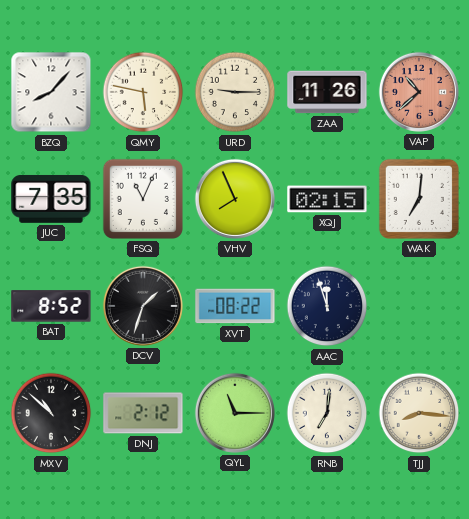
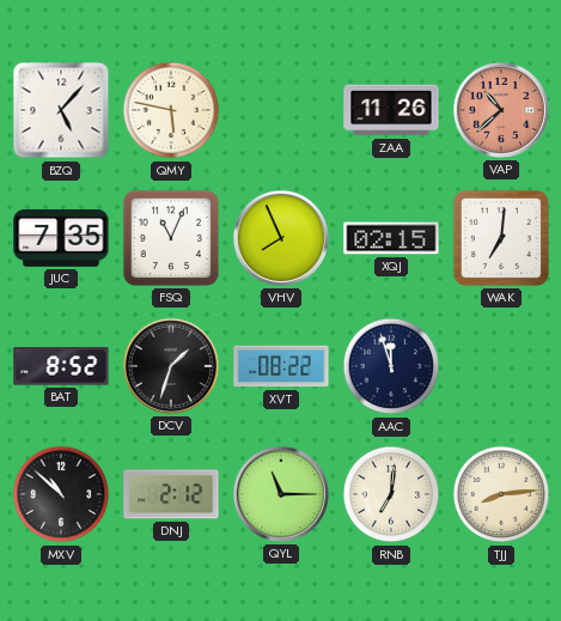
BZQ: 8:07 -> 5:07 (61, 110)
URD: 9:15 -> none (235, 92)
TJJ: 8:16 -> 8:14 (501, 494)
